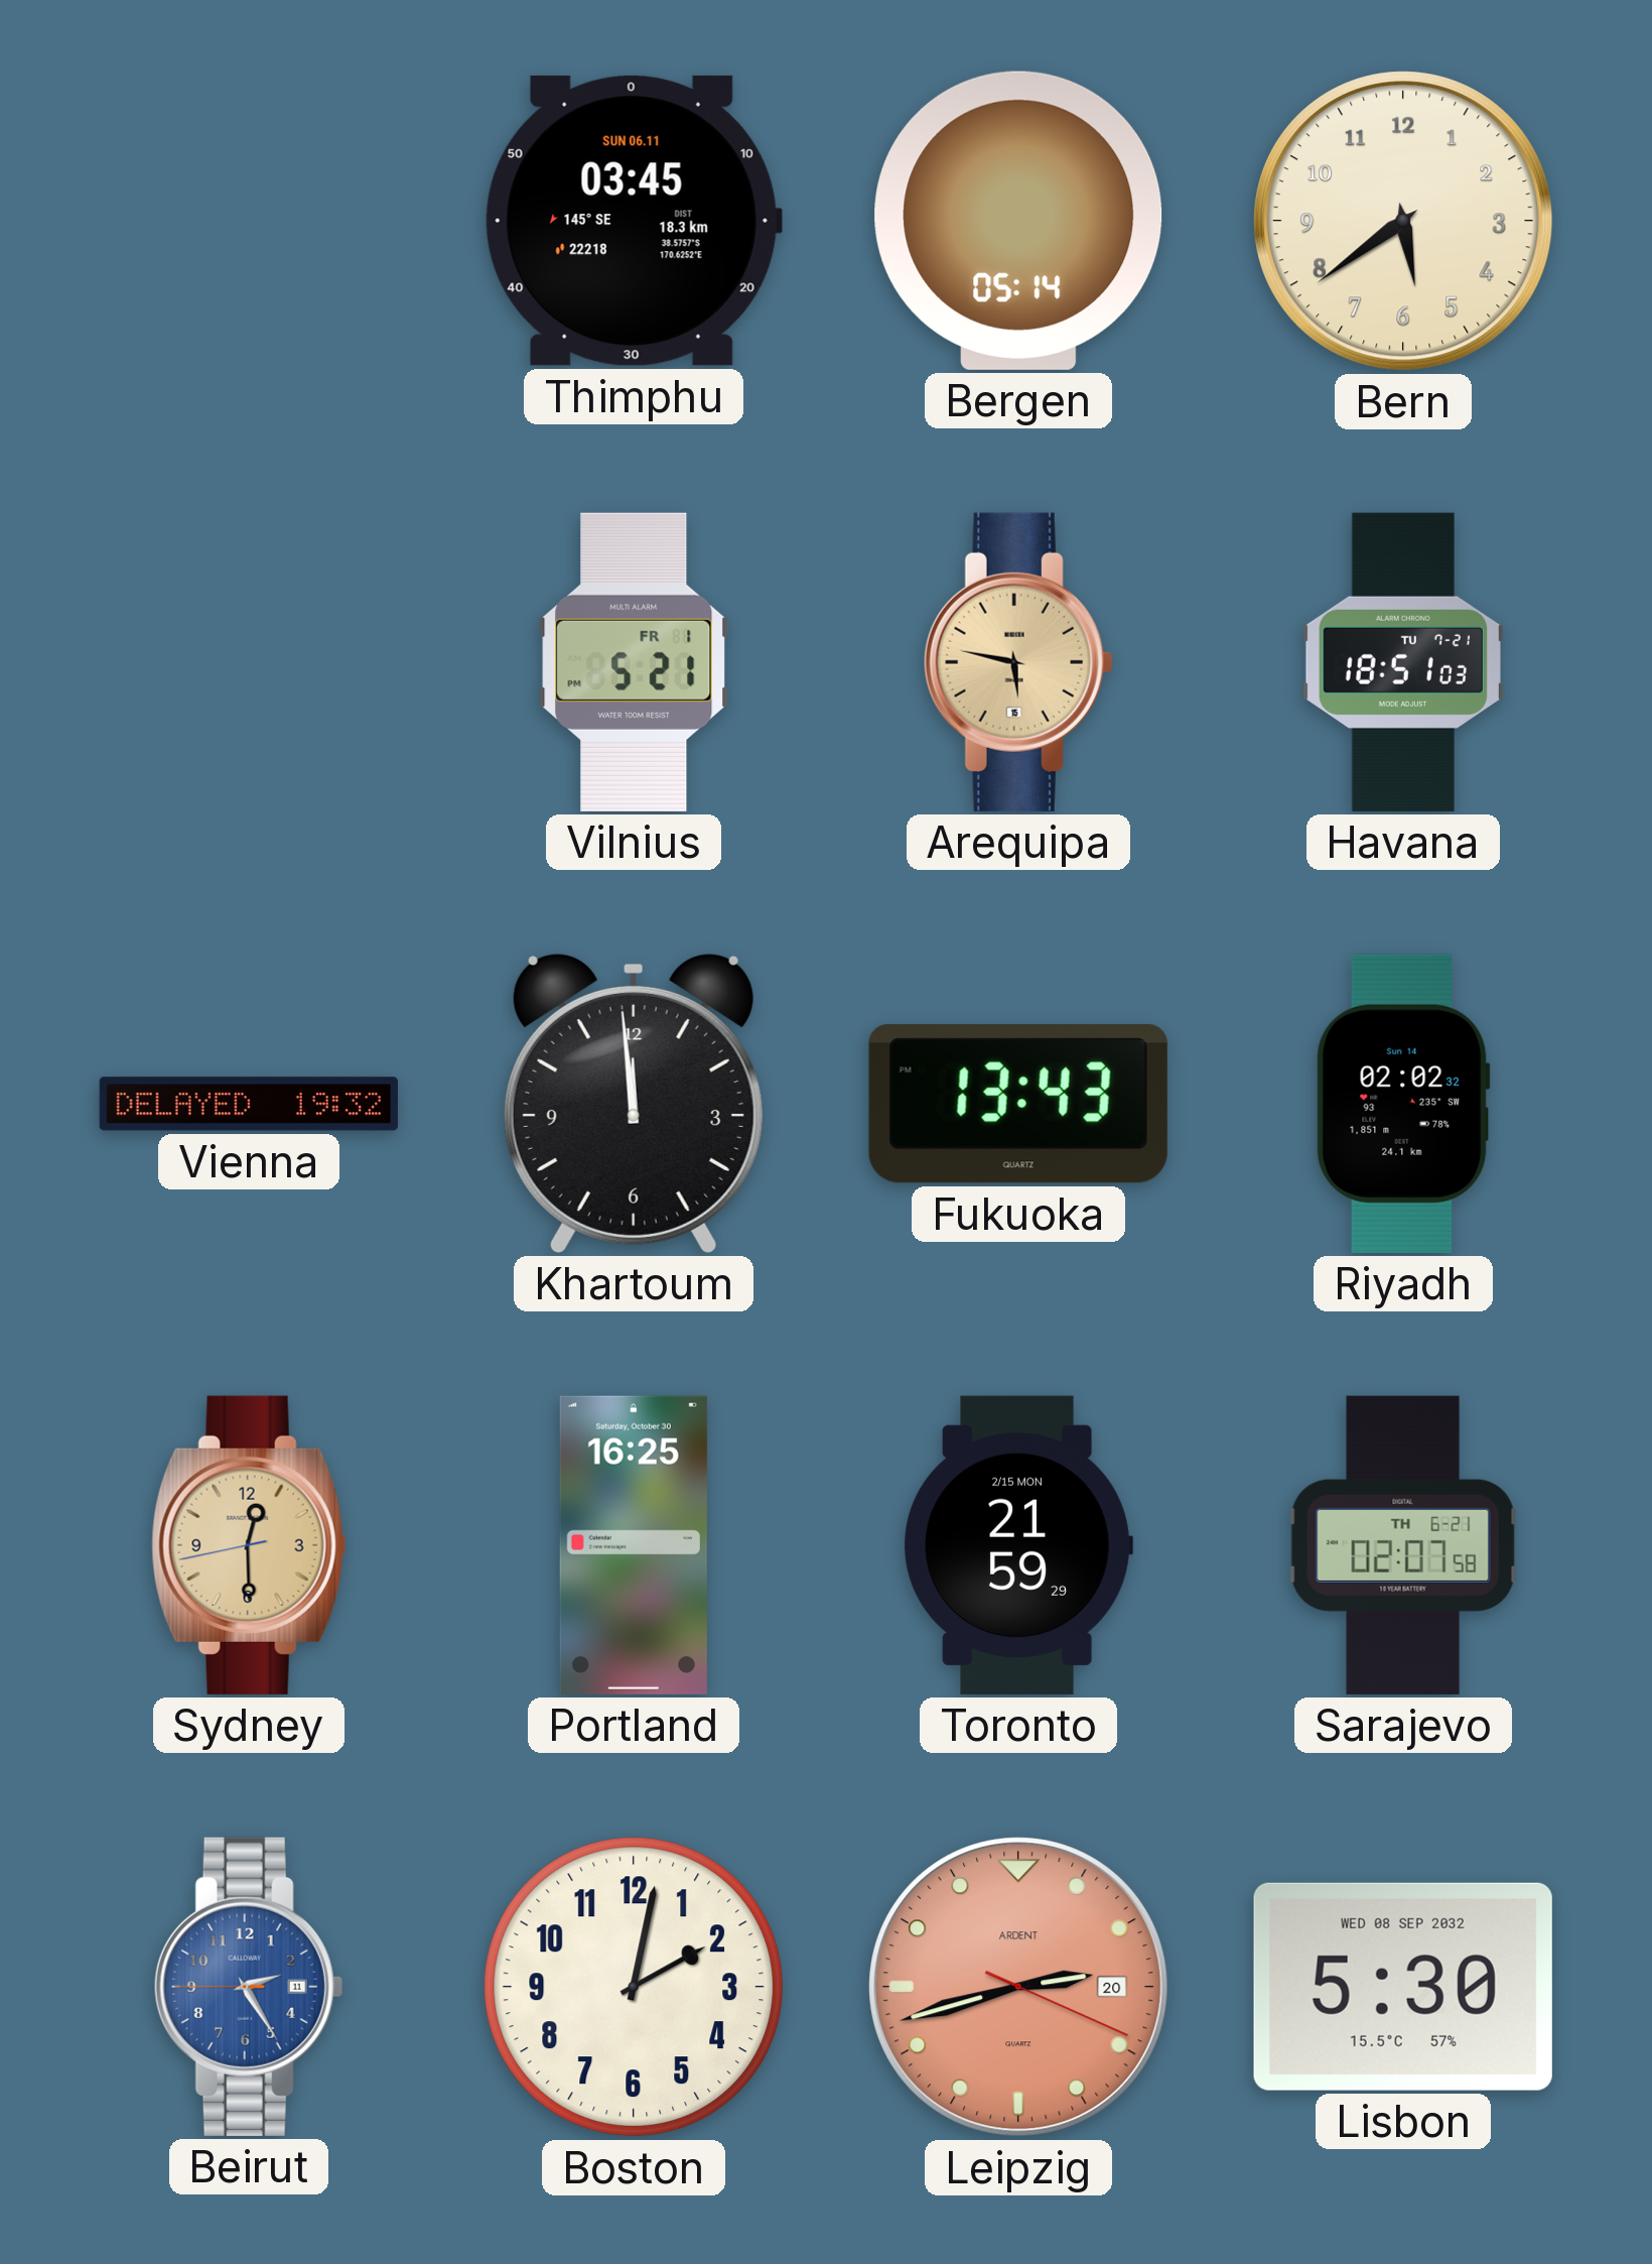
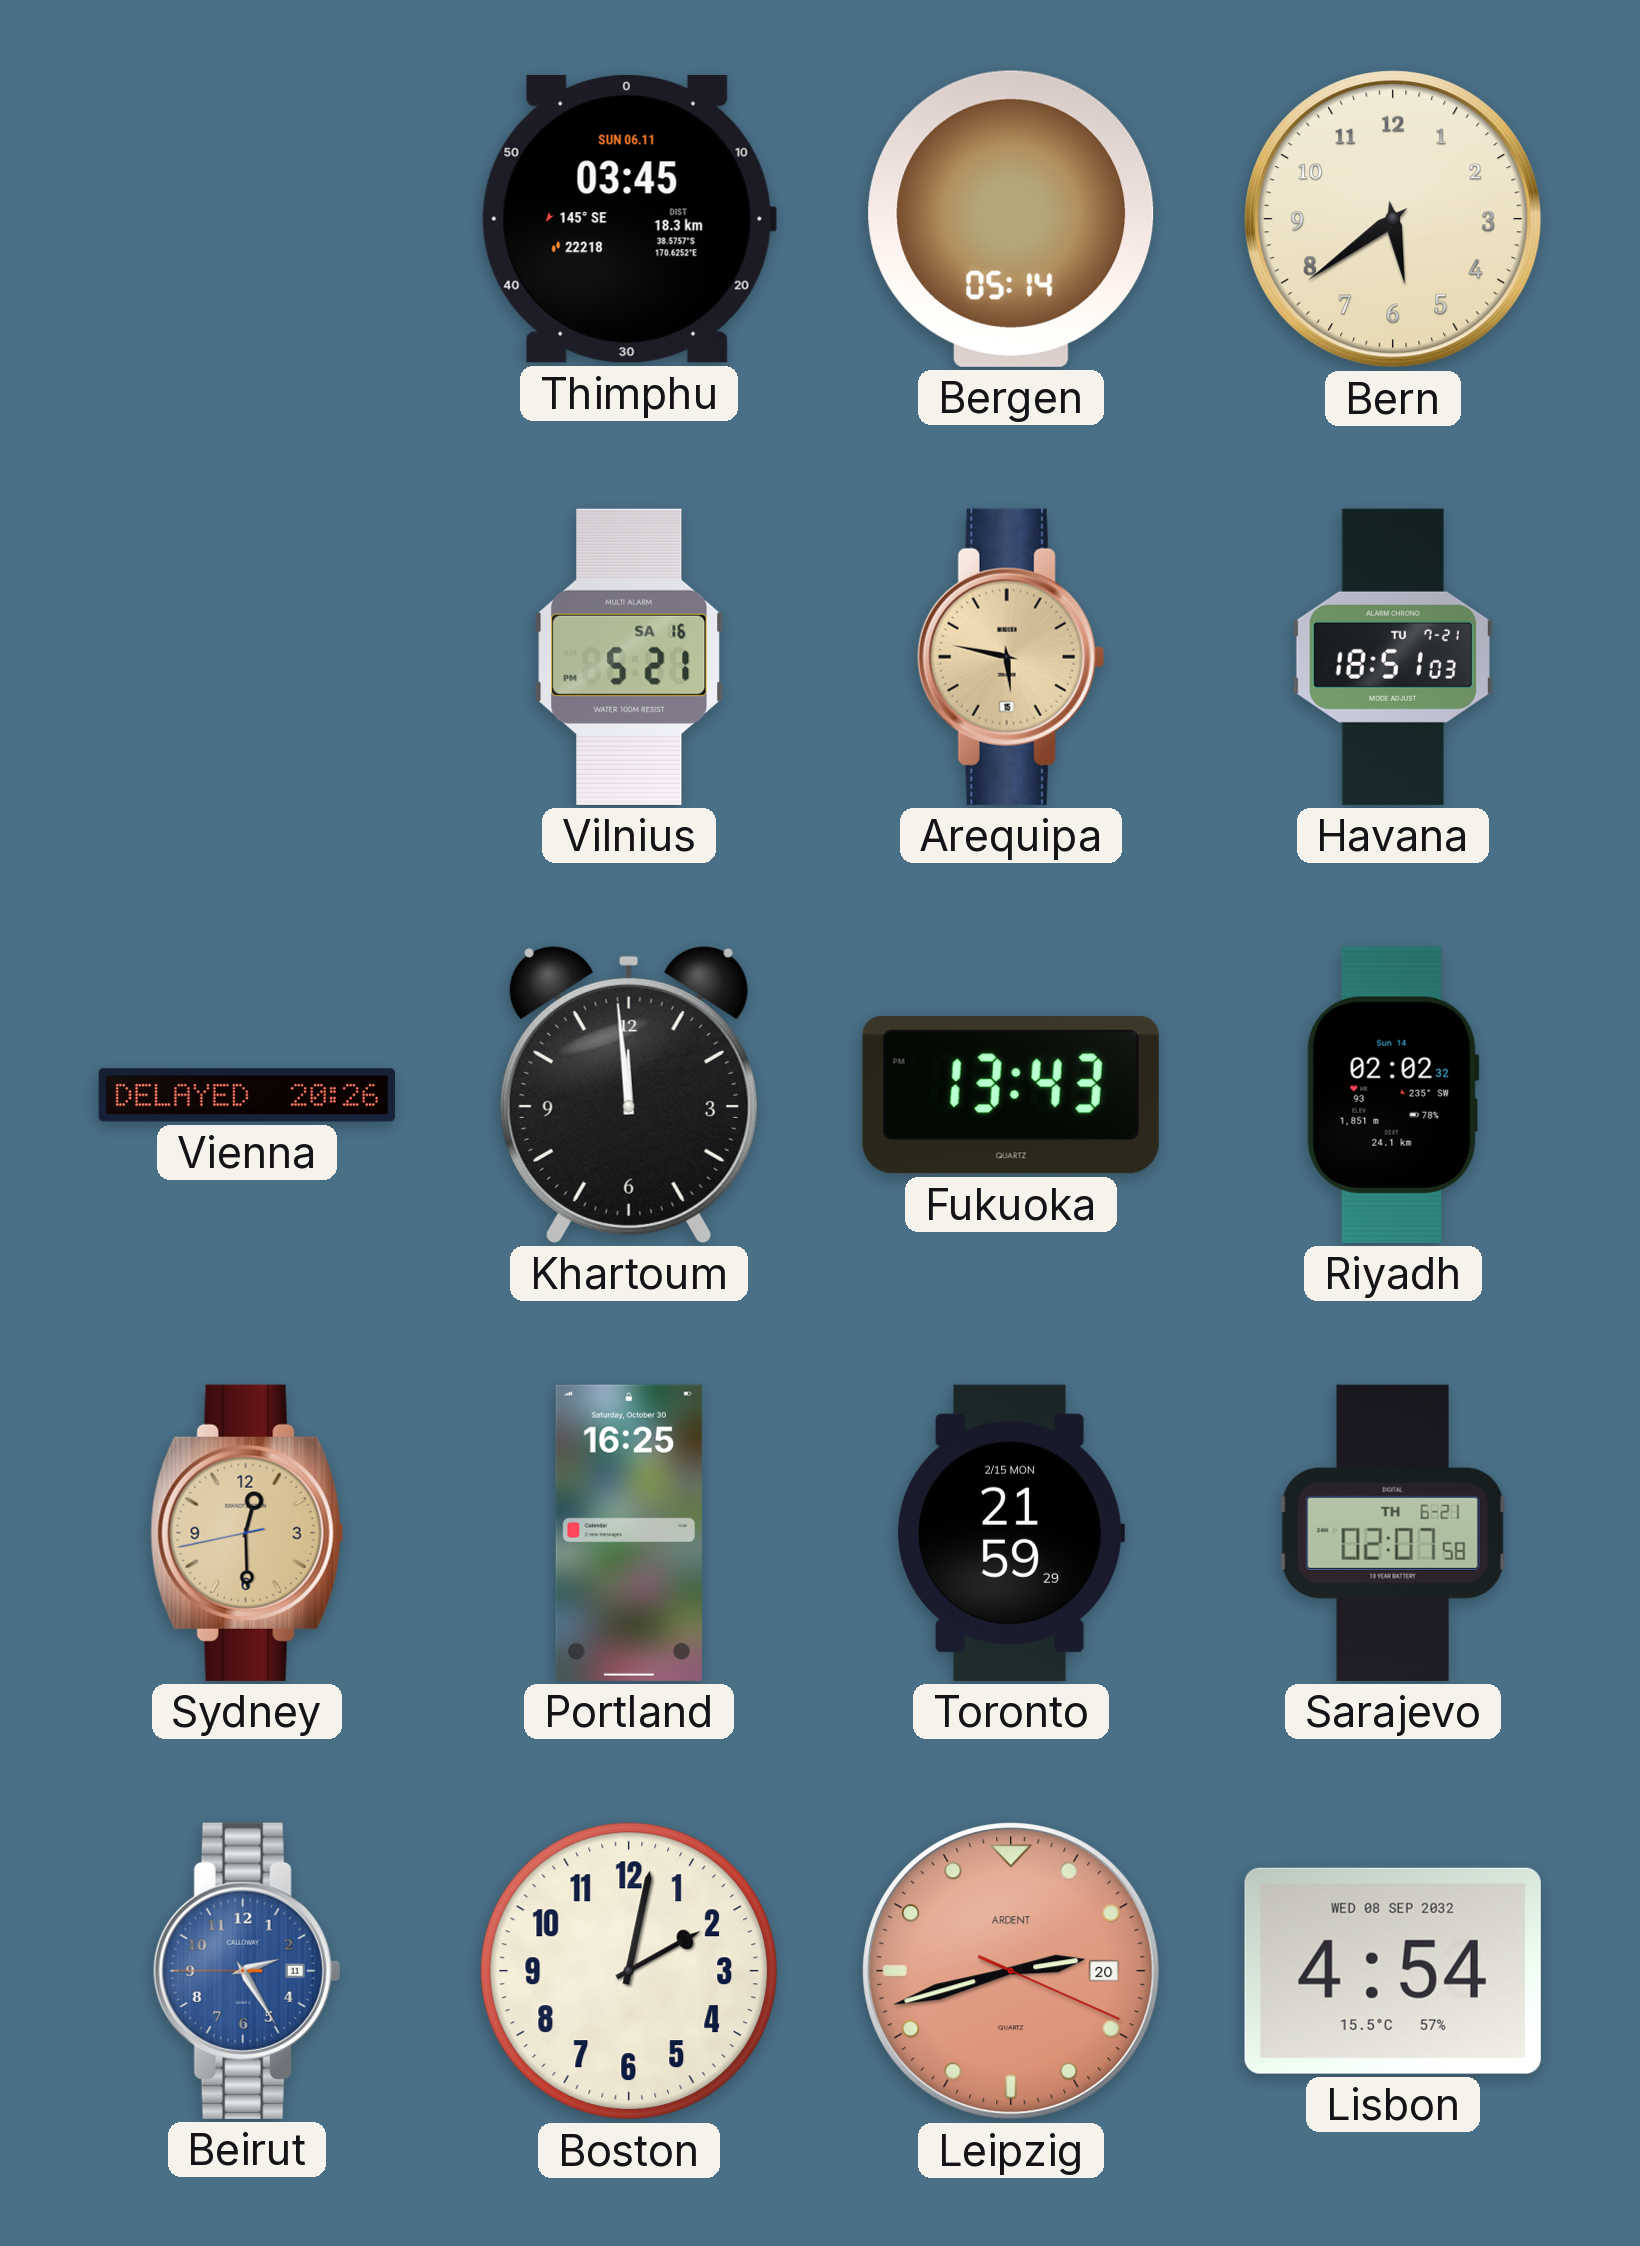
Vilnius date: FR 1 -> SA 16 (629, 657)
Vienna: 19:32 -> 20:26 (247, 1095)
Lisbon: 5:30 -> 4:54 (1393, 1971)
